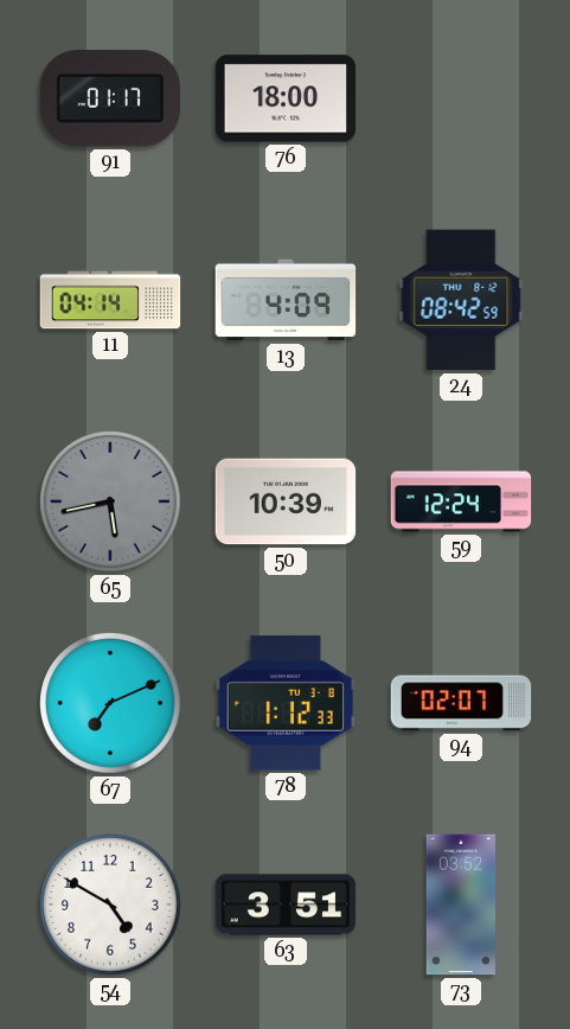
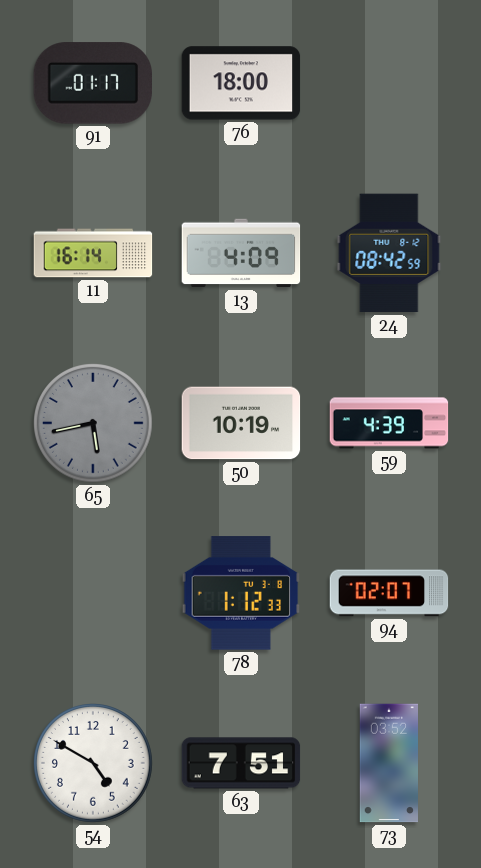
11: 04:14 -> 16:14 (93, 253)
50: 10:39 -> 10:19 (241, 423)
59: 12:24 -> 4:39 (389, 423)
67: 7:11 -> none (111, 704)
63: 3:51 -> 7:51 (241, 763)
